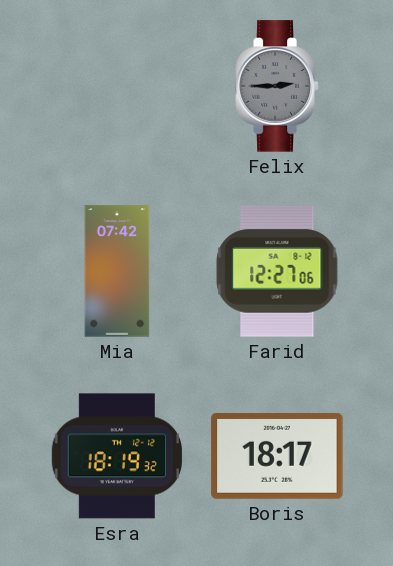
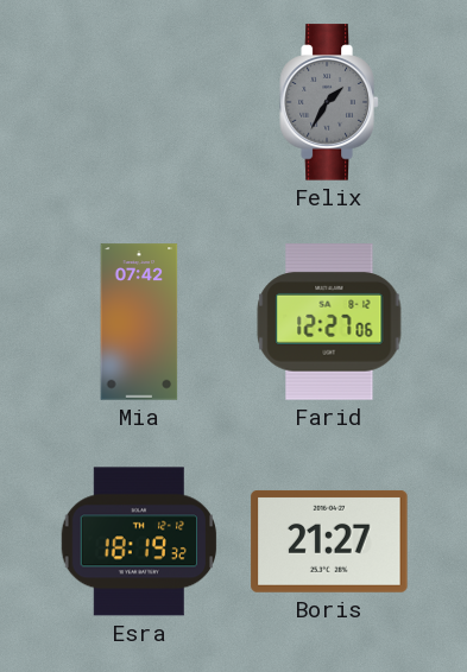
Felix: 2:45 -> 1:35 (329, 102)
Boris: 18:17 -> 21:27 (329, 541)
